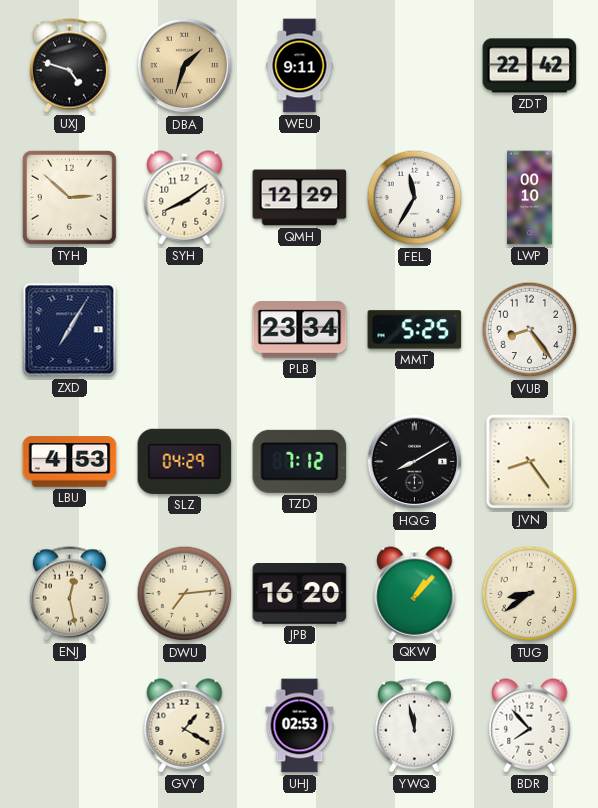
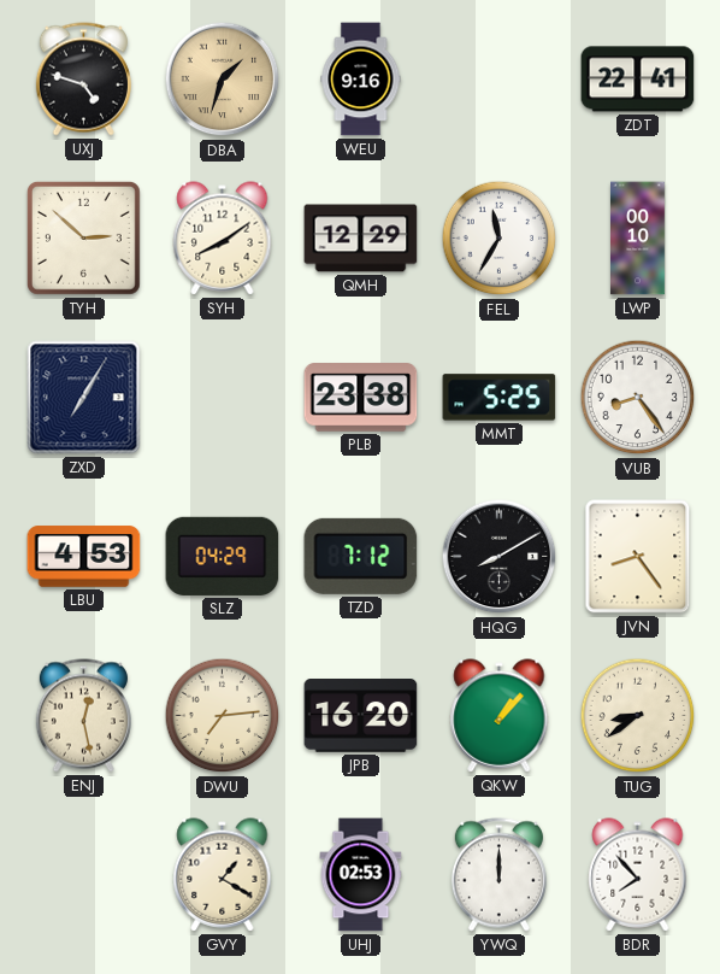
WEU: 9:11 -> 9:16 (361, 80)
ZDT: 22:42 -> 22:41 (638, 80)
PLB: 23:34 -> 23:38 (361, 398)
YWQ: 11:58 -> 12:00 (498, 875)
